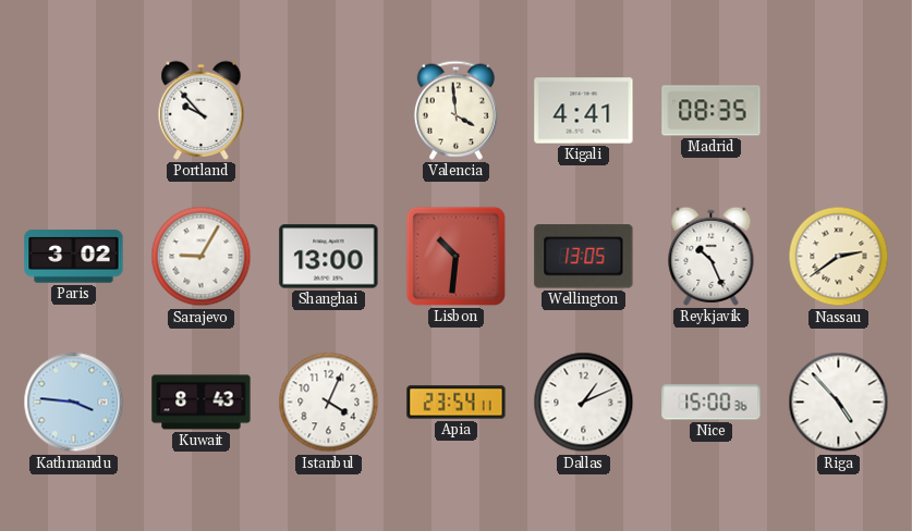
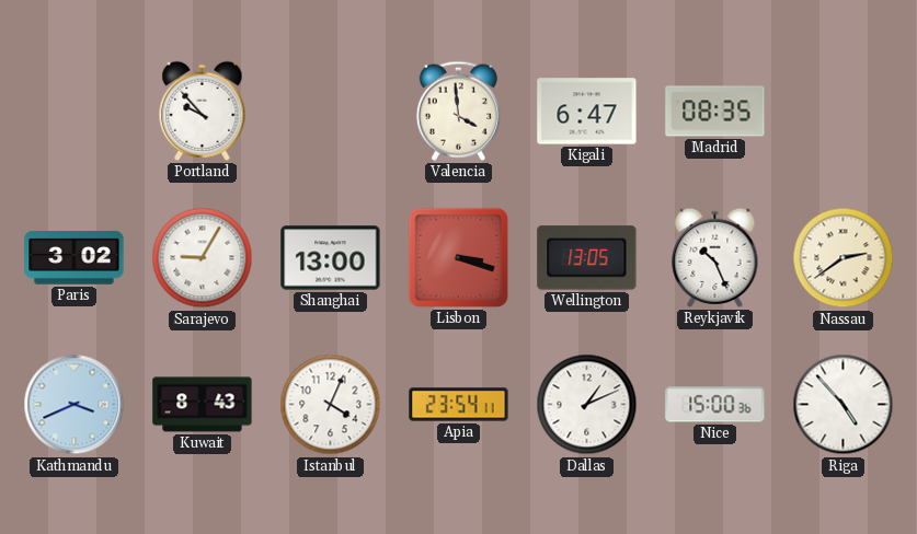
Kigali: 4:41 -> 6:47 (587, 112)
Lisbon: 10:31 -> 3:18 (458, 257)
Kathmandu: 3:46 -> 3:41 (74, 405)
